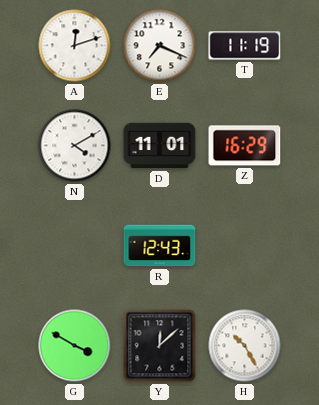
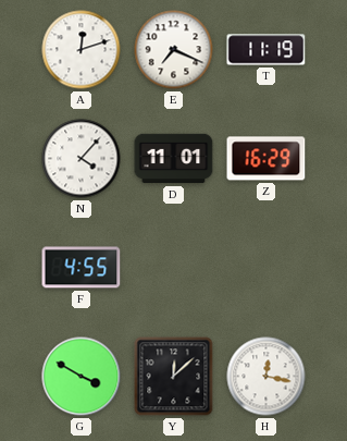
N: 4:10 -> 4:07 (82, 159)
F: none -> 4:55 (82, 268)
R: 12:43 -> none (160, 246)
H: 10:25 -> 12:17 (267, 377)
